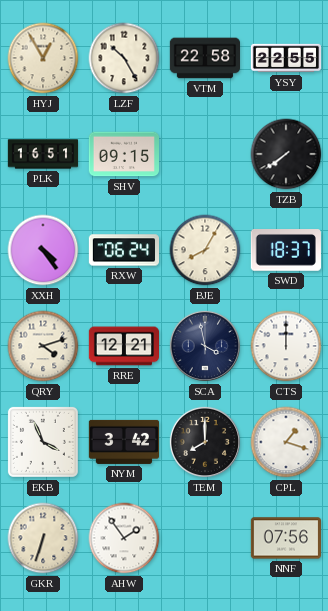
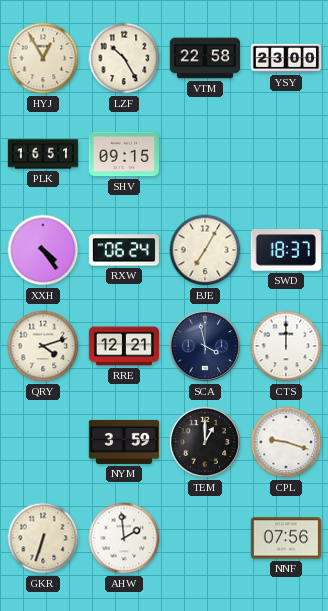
YSY: 22:55 -> 23:00 (286, 58)
TZB: 7:39 -> none (286, 154)
BJE: 8:05 -> 7:05 (205, 250)
EKB: 3:56 -> none (43, 442)
NYM: 3:42 -> 3:59 (123, 442)
TEM: 8:00 -> 1:00 (205, 442)
CPL: 1:18 -> 9:18 (286, 442)
AHW: 1:54 -> 1:59 (124, 538)
